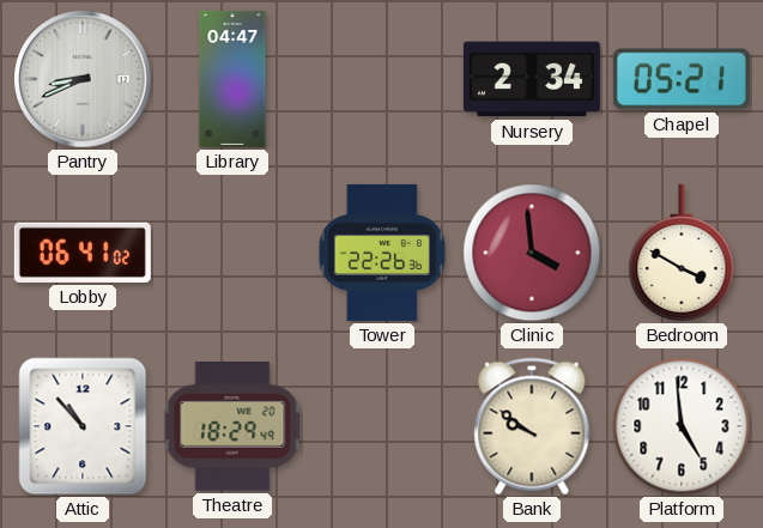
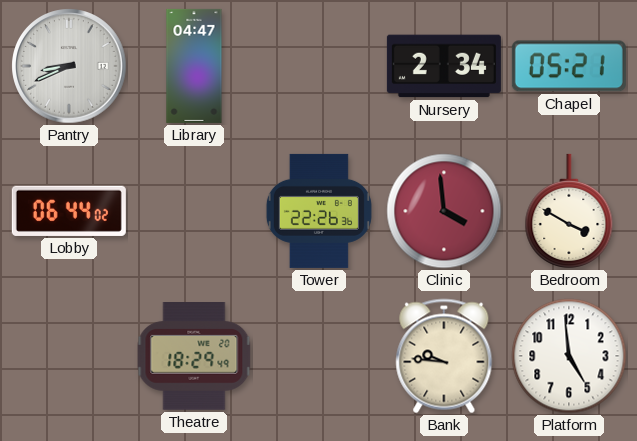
Lobby: 06:41 -> 06:44 (69, 211)
Attic: 10:53 -> none (83, 426)
Bank: 9:51 -> 9:46 (444, 356)
